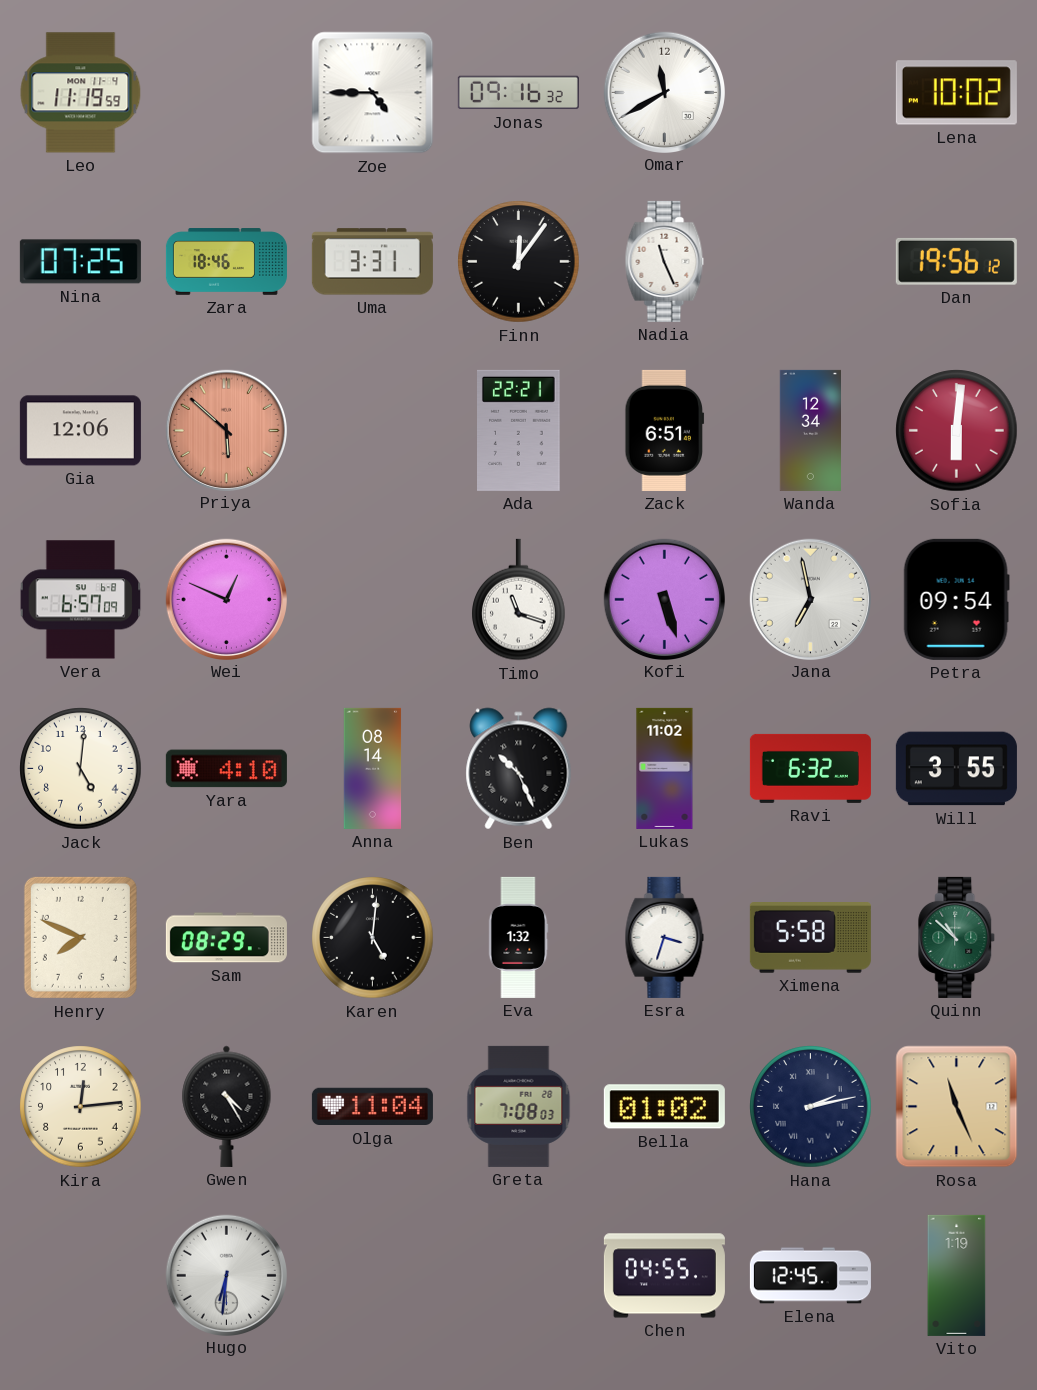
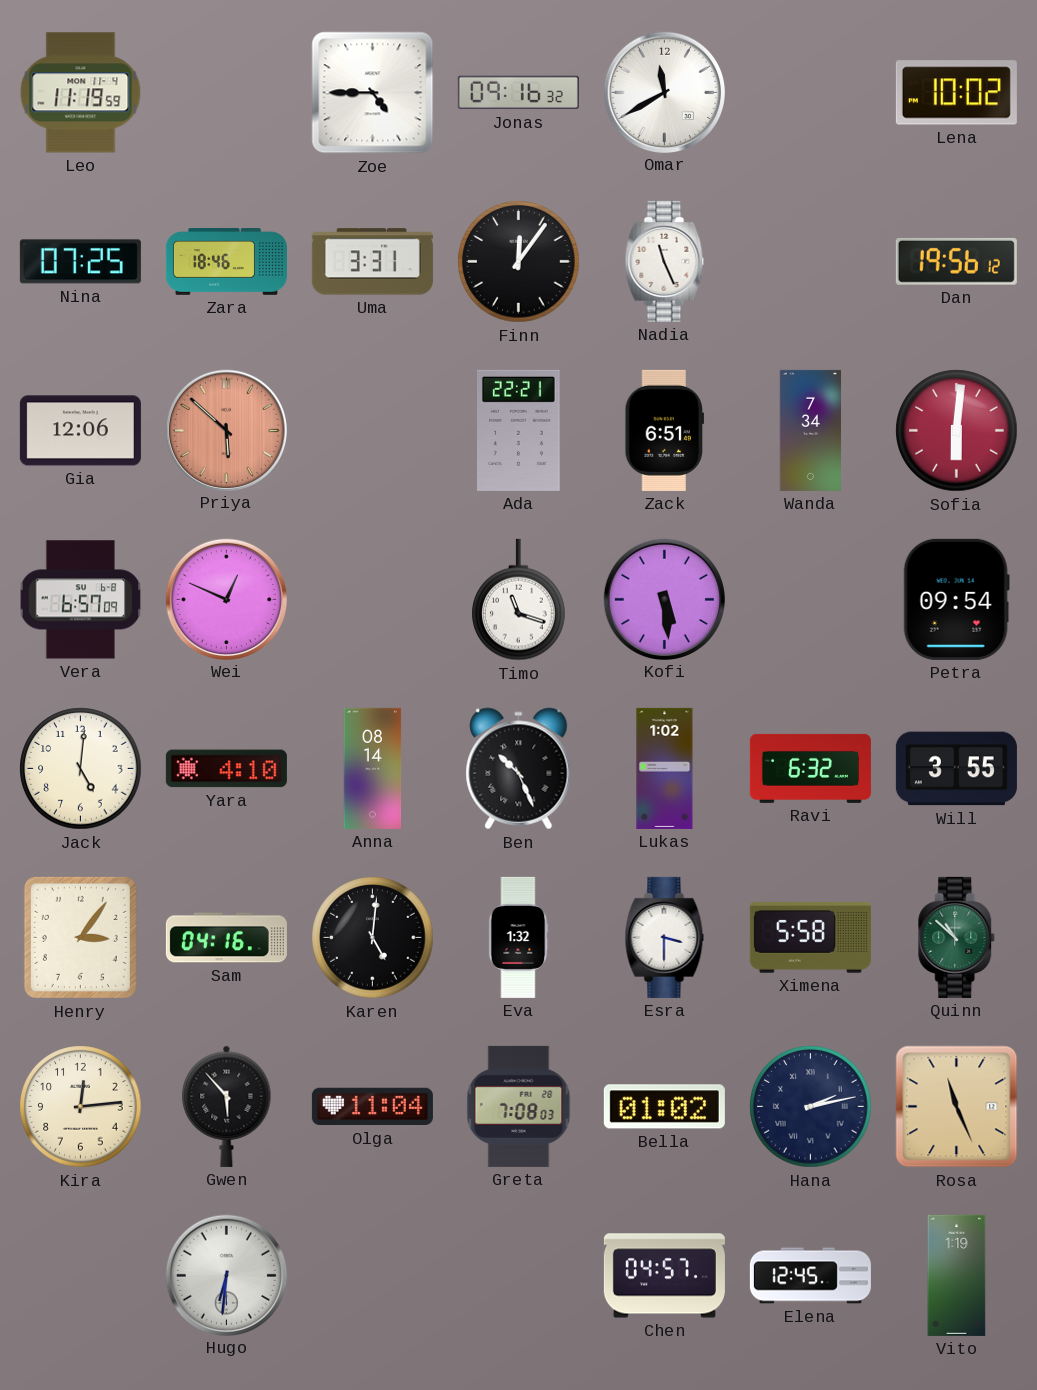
Wanda: 12:34 -> 7:34 (811, 430)
Kofi: 5:27 -> 5:29 (664, 599)
Jana: 6:58 -> none (810, 599)
Lukas: 11:02 -> 1:02 (665, 768)
Henry: 7:49 -> 3:06 (80, 937)
Sam: 08:29 -> 04:16 (226, 938)
Esra: 3:33 -> 3:30 (665, 937)
Gwen: 4:25 -> 5:53 (227, 1106)
Chen: 04:55 -> 04:57 (664, 1276)
